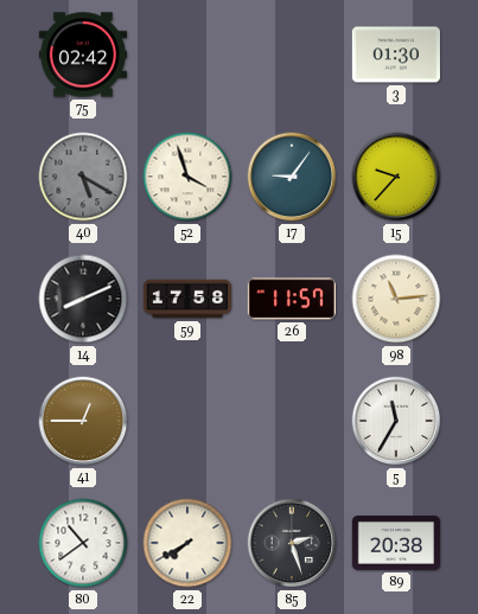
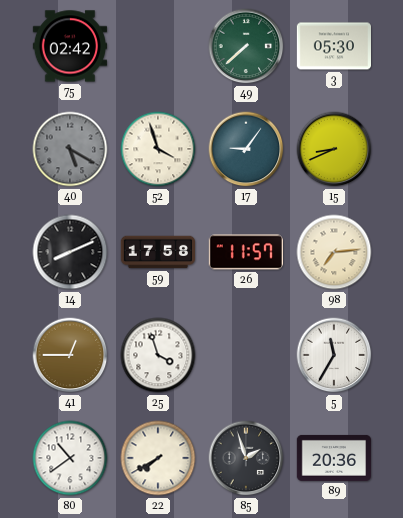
49: none -> 7:38 (246, 46)
3: 01:30 -> 05:30 (333, 46)
15: 9:37 -> 8:41 (334, 149)
98: 11:14 -> 7:14 (334, 252)
25: none -> 3:57 (158, 355)
85: 2:27 -> 1:57 (246, 458)
89: 20:38 -> 20:36 (333, 458)
